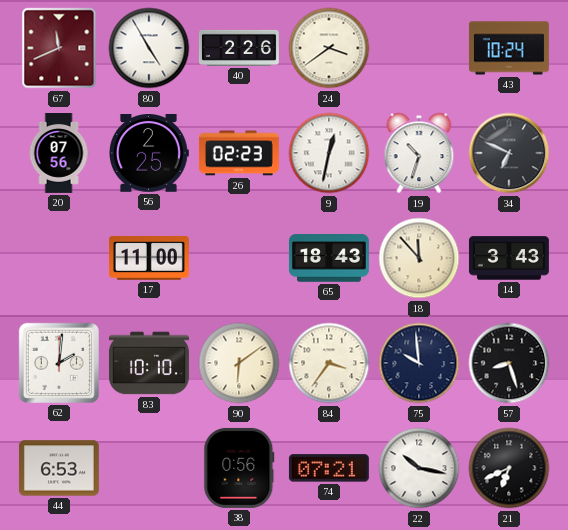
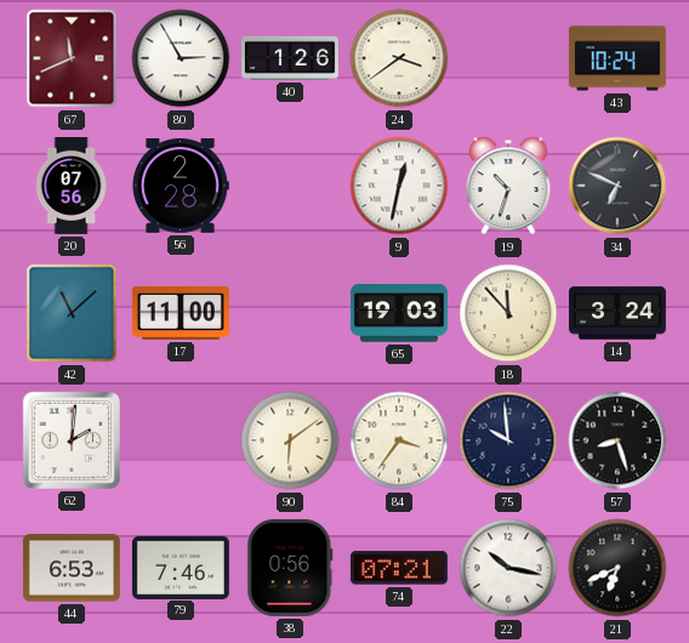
80: 4:55 -> 2:55 (181, 58)
40: 2:26 -> 1:26 (290, 58)
56: 2:25 -> 2:28 (181, 186)
26: 02:23 -> none (239, 153)
42: none -> 11:08 (72, 313)
65: 18:43 -> 19:03 (399, 313)
14: 3:43 -> 3:24 (617, 313)
83: 10:10 -> none (149, 363)
79: none -> 7:46 (181, 567)
